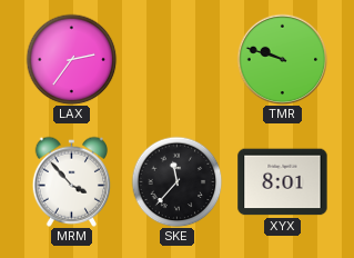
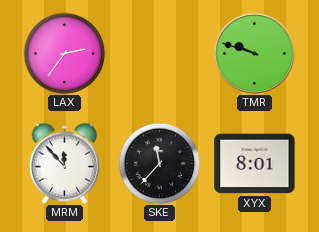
MRM: 3:53 -> 11:53 (65, 163)
